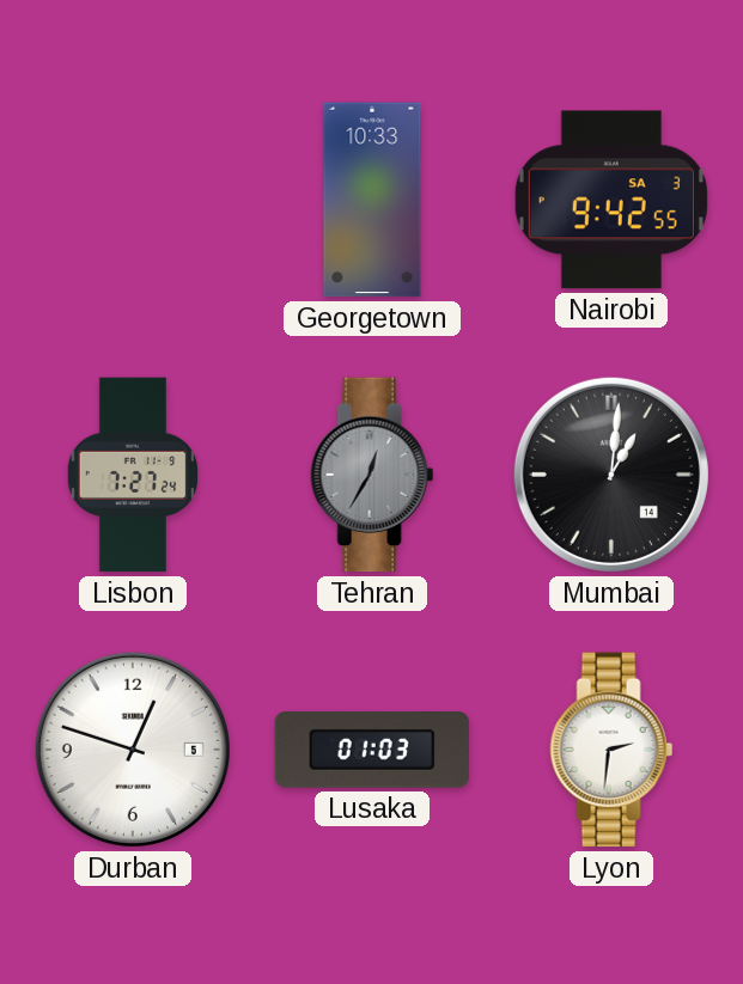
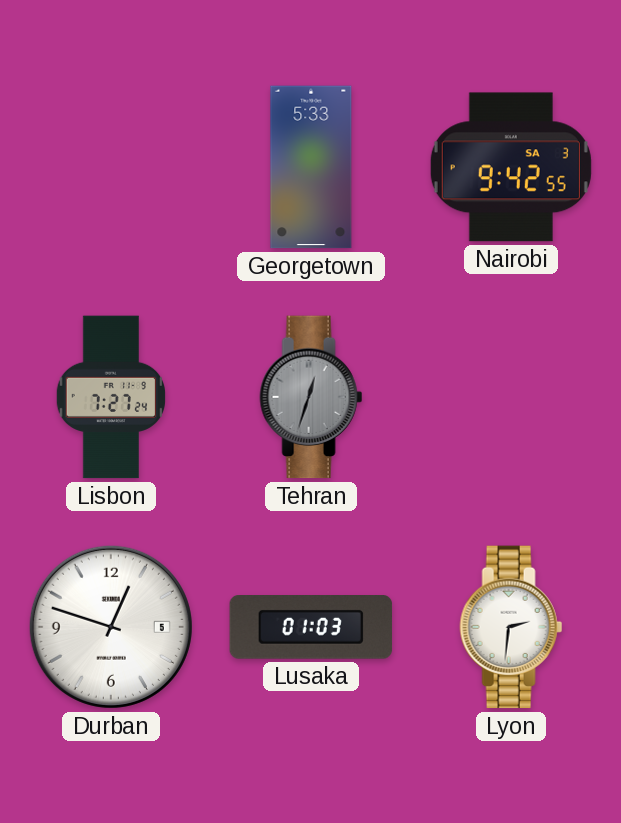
Georgetown: 10:33 -> 5:33 (311, 167)
Tehran: 12:35 -> 12:33 (311, 397)
Mumbai: 1:01 -> none (611, 475)
